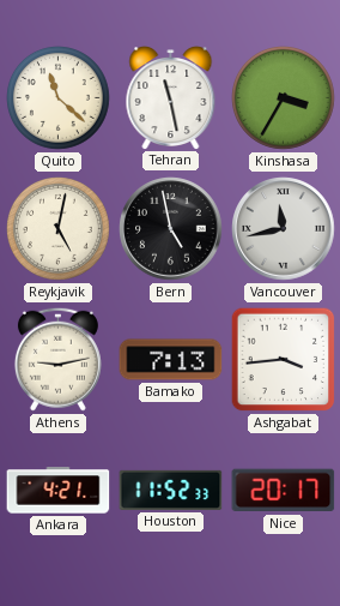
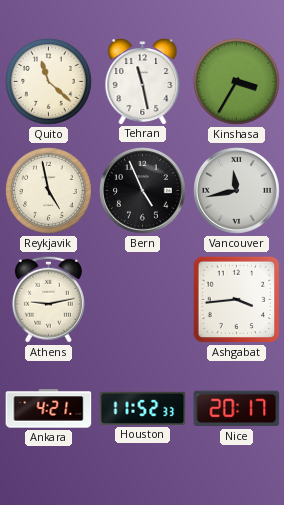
Reykjavik: 5:02 -> 4:58 (49, 191)
Bern: 4:58 -> 4:56 (143, 191)
Bamako: 7:13 -> none (171, 360)
